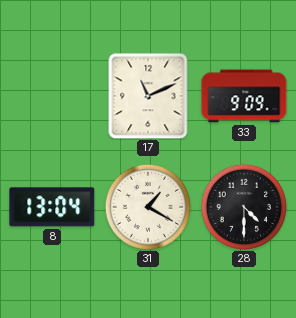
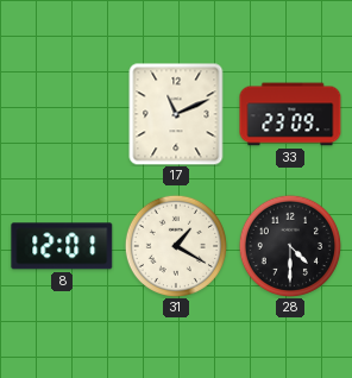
33: 9:09 -> 23:09 (290, 114)
8: 13:04 -> 12:01 (62, 246)
